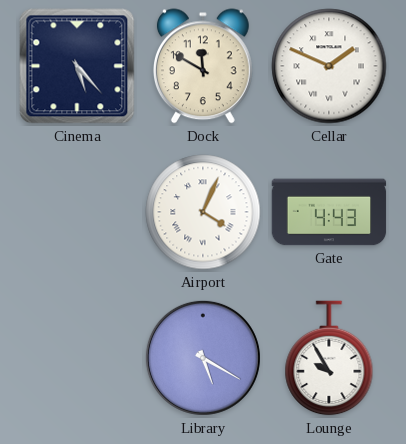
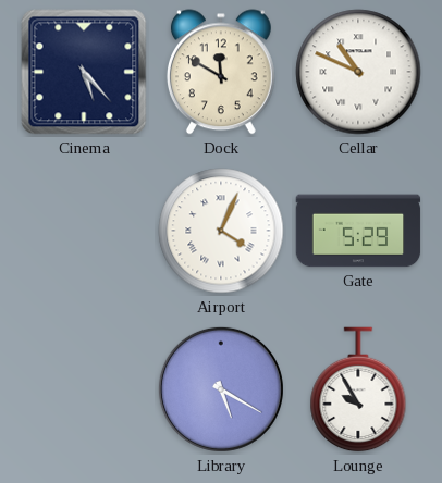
Cellar: 1:49 -> 10:49 (358, 72)
Gate: 4:43 -> 5:29 (358, 231)
